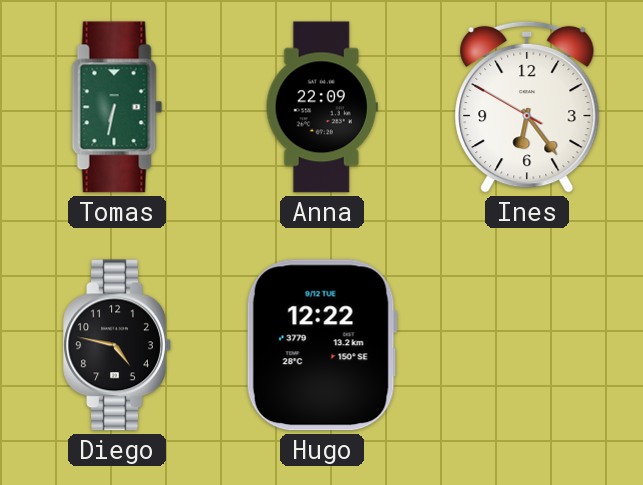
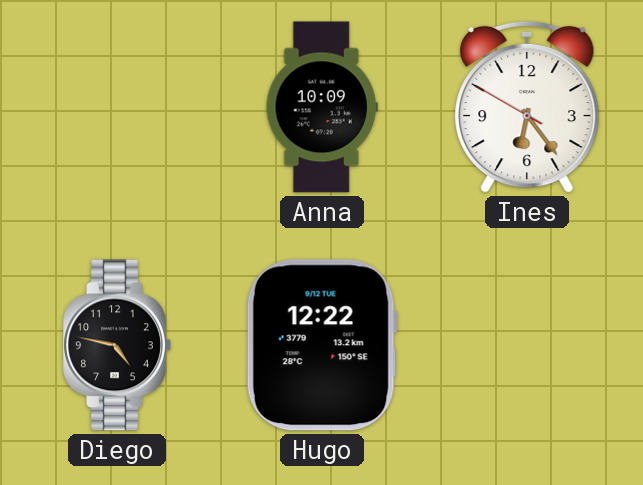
Tomas: 6:32 -> none (117, 107)
Anna: 22:09 -> 10:09 (322, 107)
